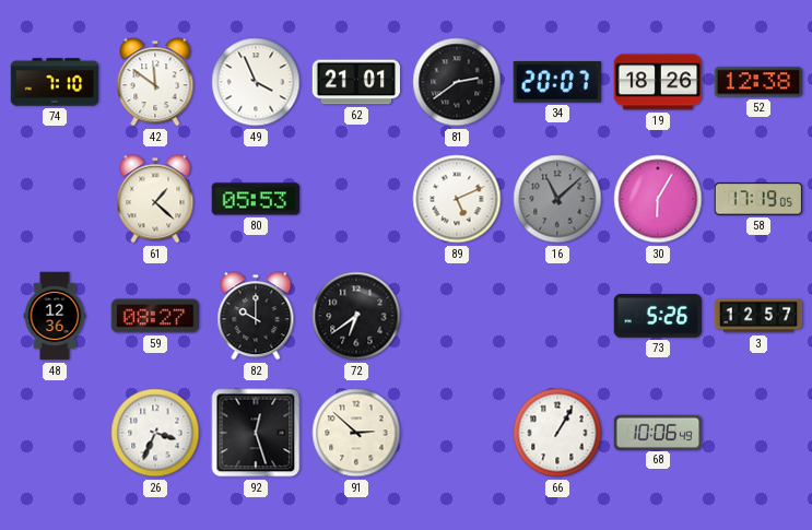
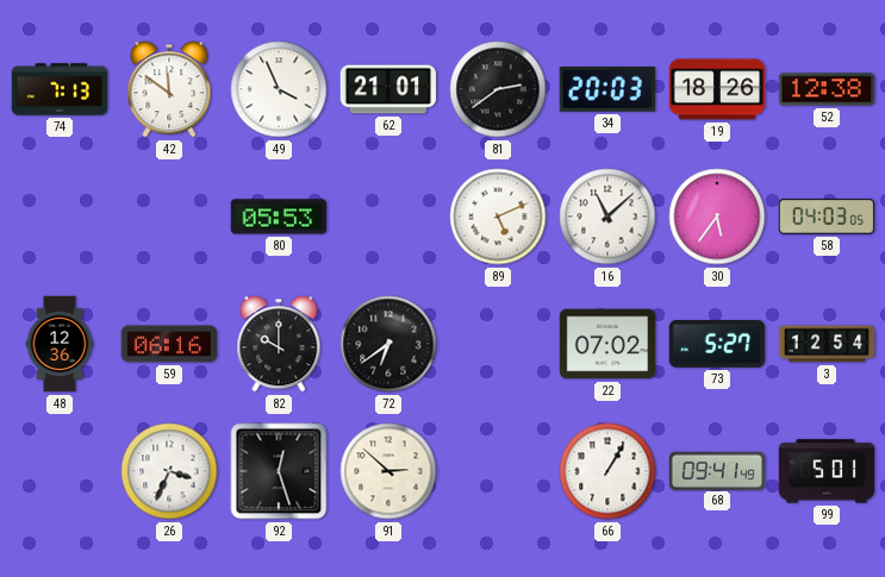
74: 7:10 -> 7:13 (60, 89)
34: 20:07 -> 20:03 (607, 90)
61: 1:22 -> none (155, 199)
16 dial: grey -> white (607, 217)
30: 6:05 -> 5:36 (717, 217)
58: 17:19 -> 04:03 (827, 217)
59: 08:27 -> 06:16 (168, 344)
22: none -> 07:02 (607, 344)
73: 5:26 -> 5:27 (716, 345)
3: 12:57 -> 12:54 (827, 344)
68: 10:06 -> 09:41 (717, 470)
99: none -> 5:01 (827, 471)
